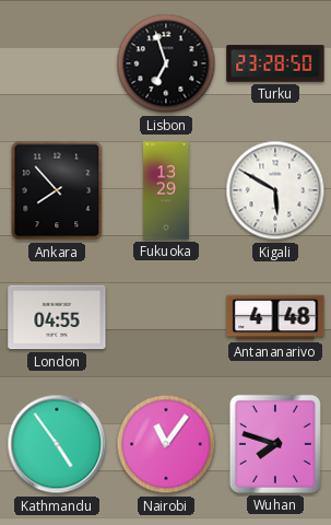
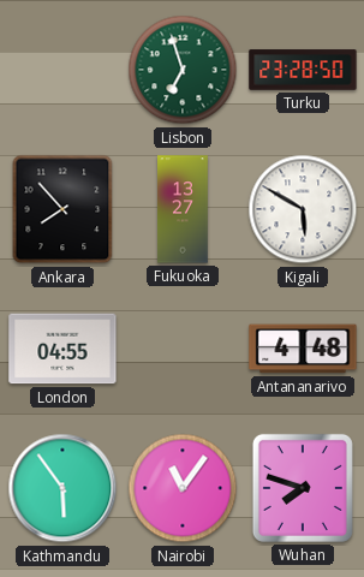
Lisbon dial: black -> green (183, 70)
Fukuoka: 13:29 -> 13:27 (183, 209)
Kathmandu: 4:54 -> 5:54 (62, 488)
